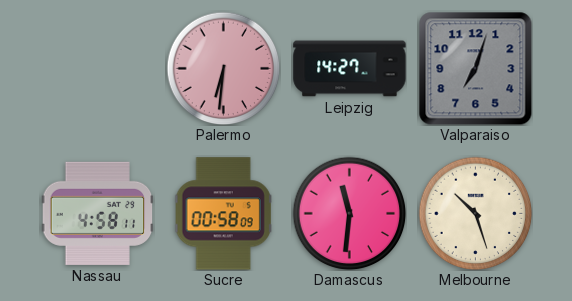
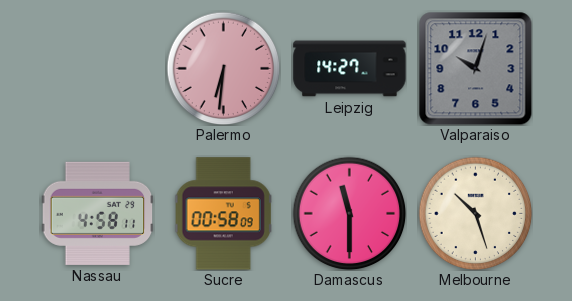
Valparaiso: 7:03 -> 10:03 (475, 68)
Damascus: 11:31 -> 11:30 (349, 213)
